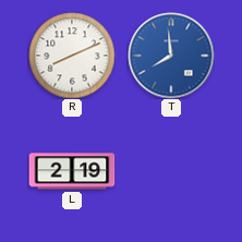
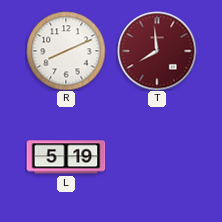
T dial: blue -> burgundy (157, 51)
L: 2:19 -> 5:19 (66, 157)
